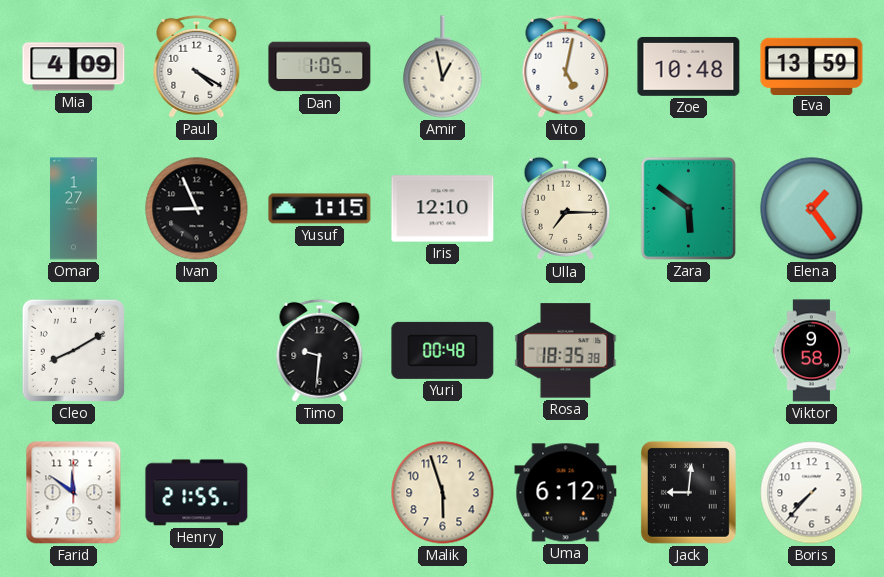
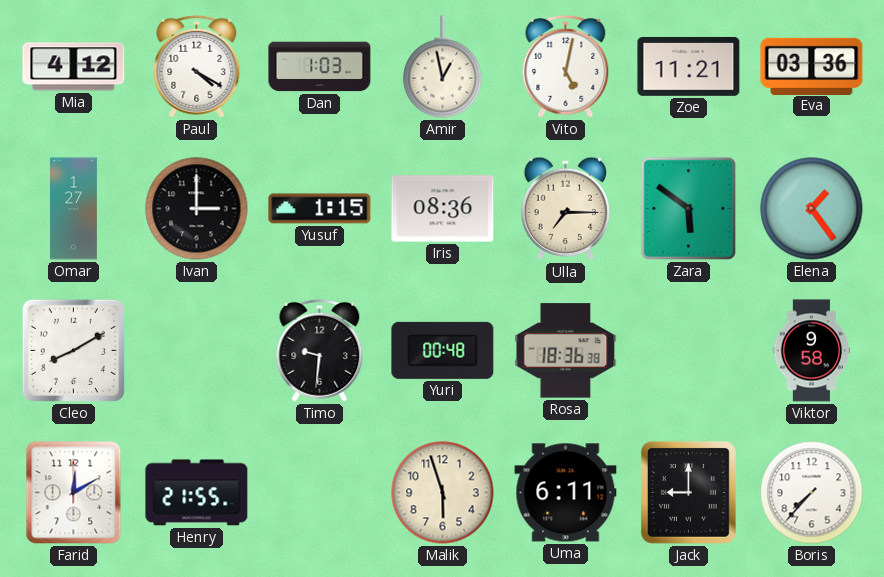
Mia: 4:09 -> 4:12 (74, 67)
Dan: 1:05 -> 1:03 (320, 67)
Zoe: 10:48 -> 11:21 (689, 66)
Eva: 13:59 -> 03:36 (812, 66)
Ivan: 8:56 -> 3:00 (197, 209)
Iris: 12:10 -> 08:36 (443, 209)
Rosa: 18:35 -> 18:36 (566, 351)
Farid: 11:51 -> 12:10 (74, 493)
Uma: 6:12 -> 6:11 (566, 493)
Jack: 9:01 -> 9:00 (688, 492)
